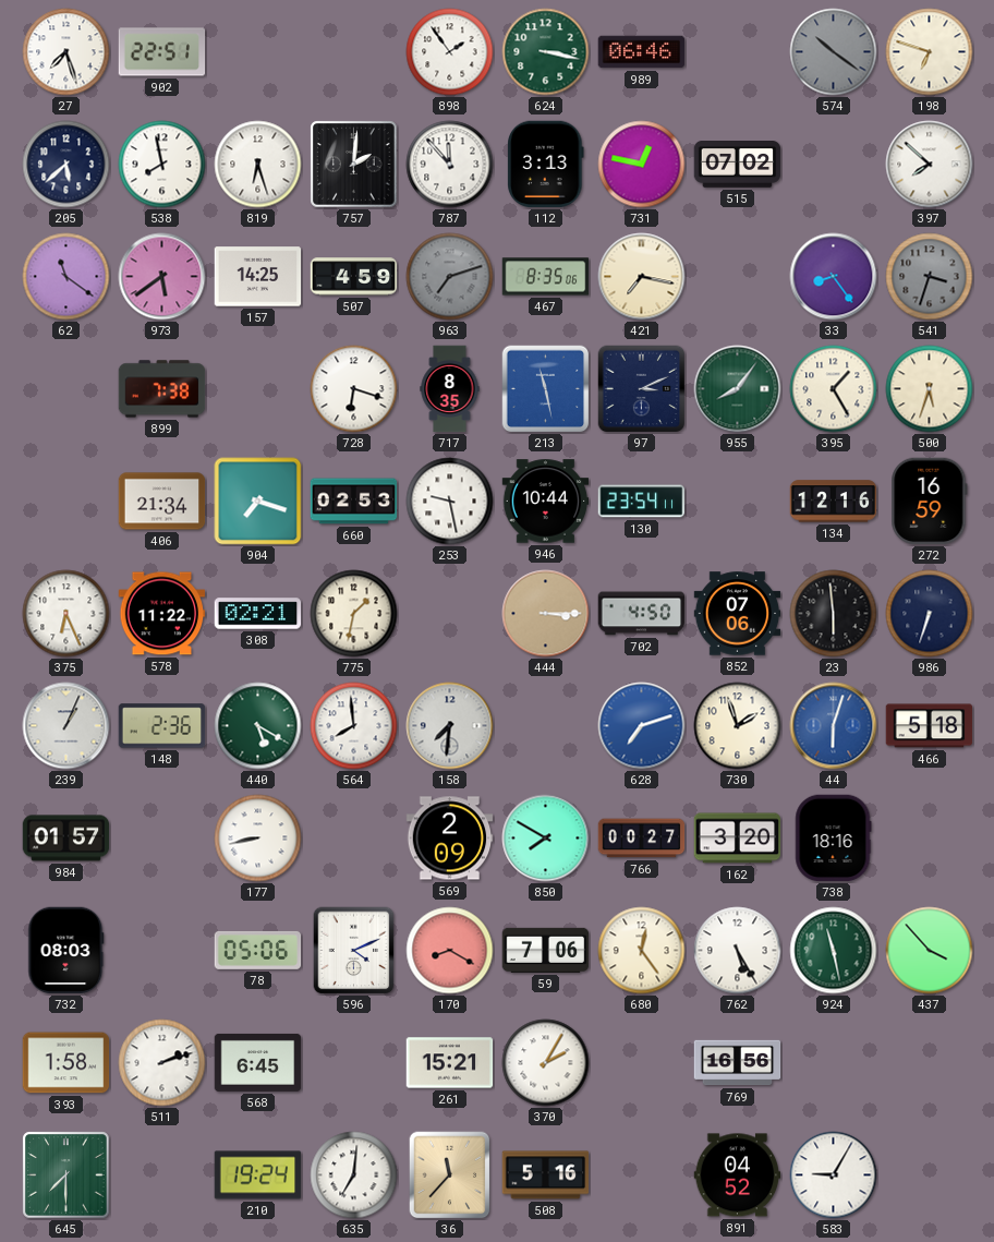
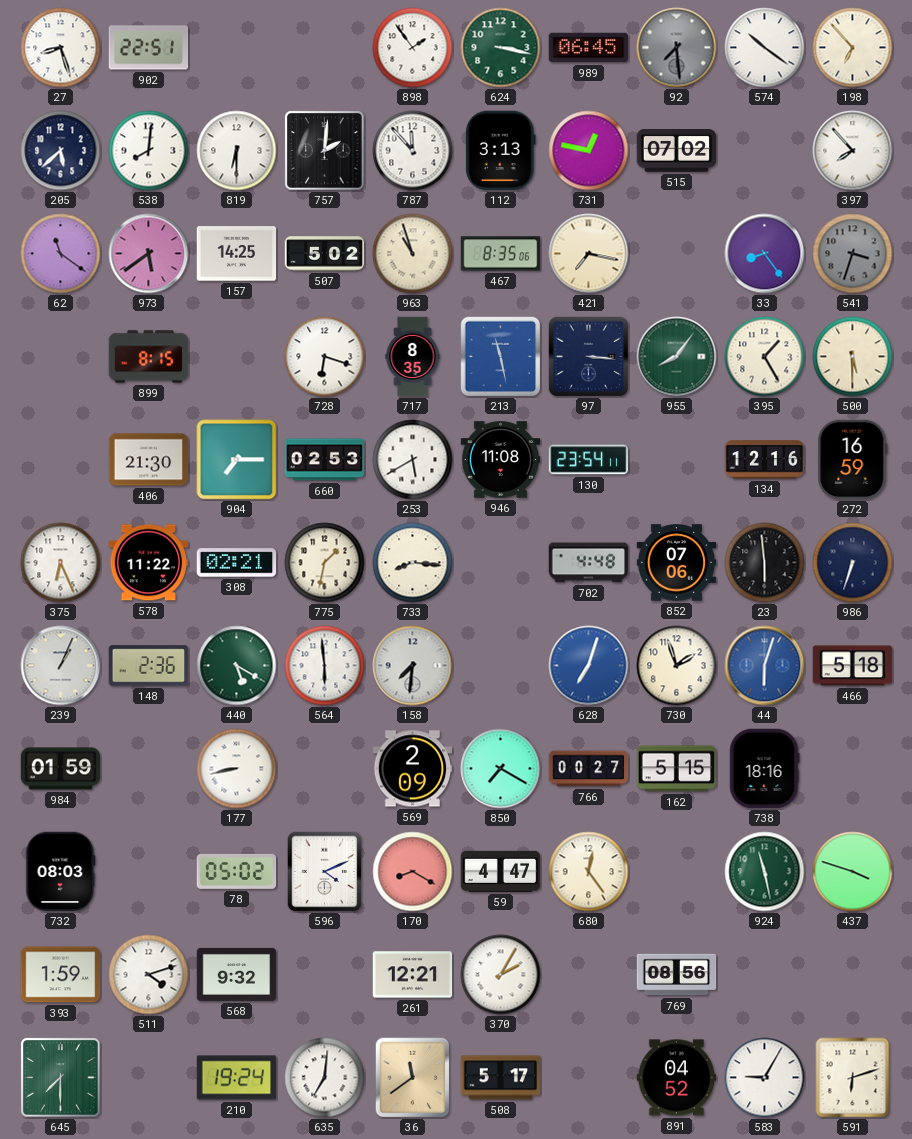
27: 7:27 -> 8:27 (61, 48)
989: 06:46 -> 06:45 (589, 48)
92: none -> 7:29 (677, 48)
574 dial: grey -> white (765, 48)
198: 6:48 -> 6:53 (853, 48)
538: 7:58 -> 8:01 (149, 151)
819: 6:27 -> 6:30 (237, 151)
397: 7:52 -> 7:53 (853, 151)
507: 4:59 -> 5:02 (325, 254)
963: 7:12 -> 10:57 (413, 254)
963 dial: grey -> cream (413, 254)
899: 7:38 -> 8:15 (149, 357)
97: 3:11 -> 3:16 (589, 357)
500: 5:33 -> 5:30 (853, 357)
406: 21:34 -> 21:30 (149, 460)
904: 7:18 -> 7:15 (237, 460)
253: 9:28 -> 5:40 (413, 460)
946: 10:44 -> 11:08 (501, 460)
733: none -> 8:16 (413, 563)
444: 3:15 -> none (546, 614)
702: 4:50 -> 4:48 (589, 563)
564: 7:59 -> 5:59 (325, 666)
628: 7:12 -> 7:03 (589, 666)
984: 01:57 -> 01:59 (61, 769)
850: 7:50 -> 7:20 (501, 769)
162: 3:20 -> 5:15 (677, 769)
78: 05:06 -> 05:02 (237, 871)
59: 7:06 -> 4:47 (501, 871)
762: 5:25 -> none (738, 951)
437: 3:53 -> 3:48 (853, 872)
393: 1:58 -> 1:59 (61, 975)
511: 2:12 -> 4:12 (149, 975)
568: 6:45 -> 9:32 (237, 974)
261: 15:21 -> 12:21 (413, 975)
769: 16:56 -> 08:56 (677, 975)
36: 11:37 -> 11:39 (413, 1078)
508: 5:16 -> 5:17 (501, 1078)
591: none -> 6:12 (853, 1078)
